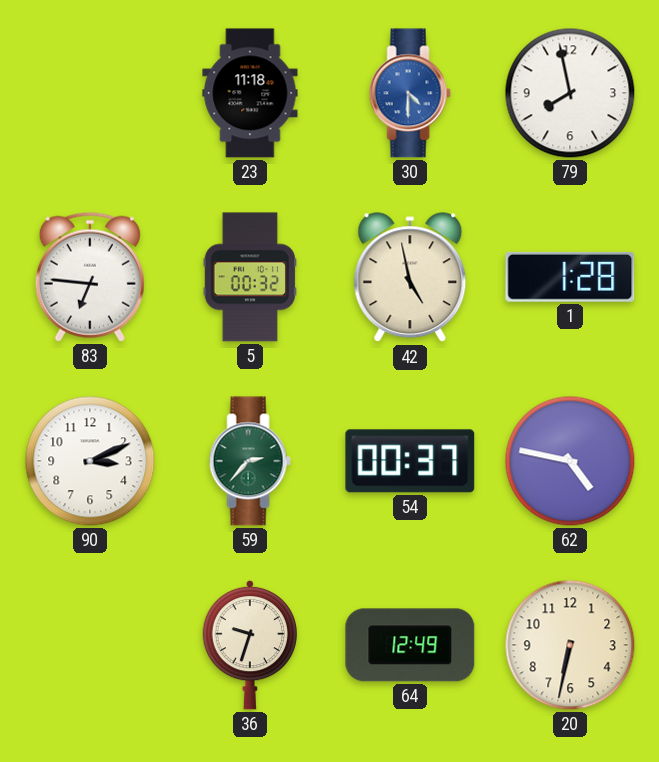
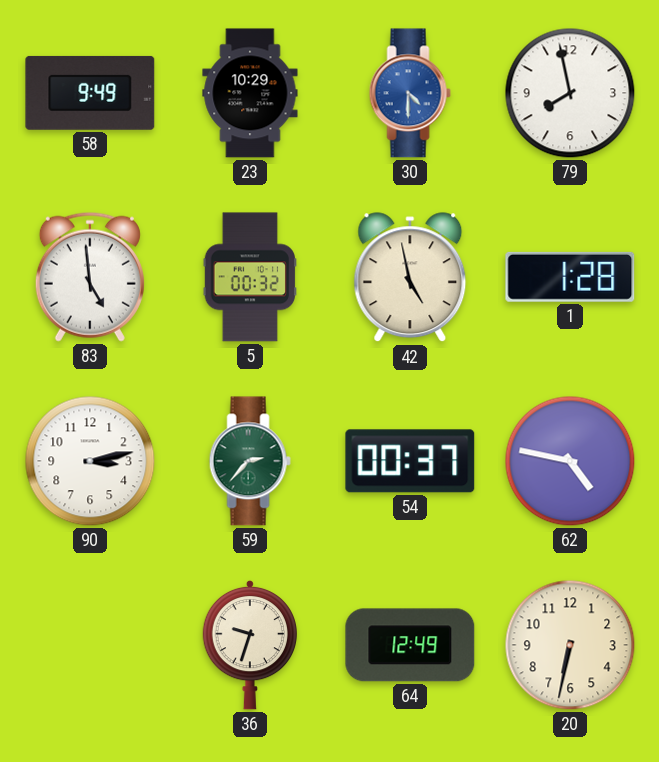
58: none -> 9:49 (90, 93)
23: 11:18 -> 10:29 (250, 93)
83: 6:46 -> 4:59 (90, 277)
90: 3:11 -> 3:13 (90, 461)
